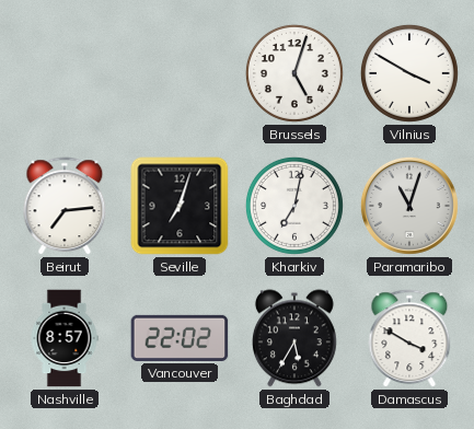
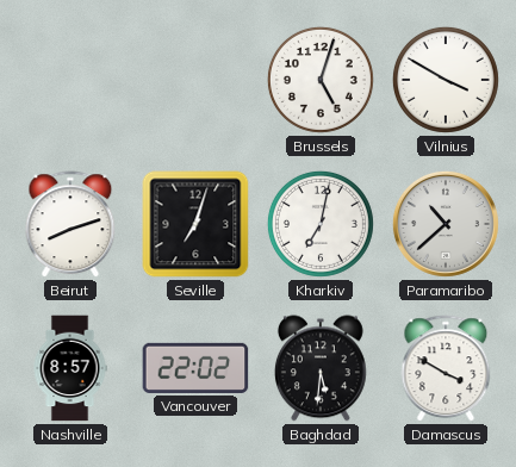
Beirut: 7:14 -> 8:12 (70, 225)
Paramaribo: 11:03 -> 10:38 (446, 224)
Baghdad: 5:35 -> 5:31 (321, 368)
